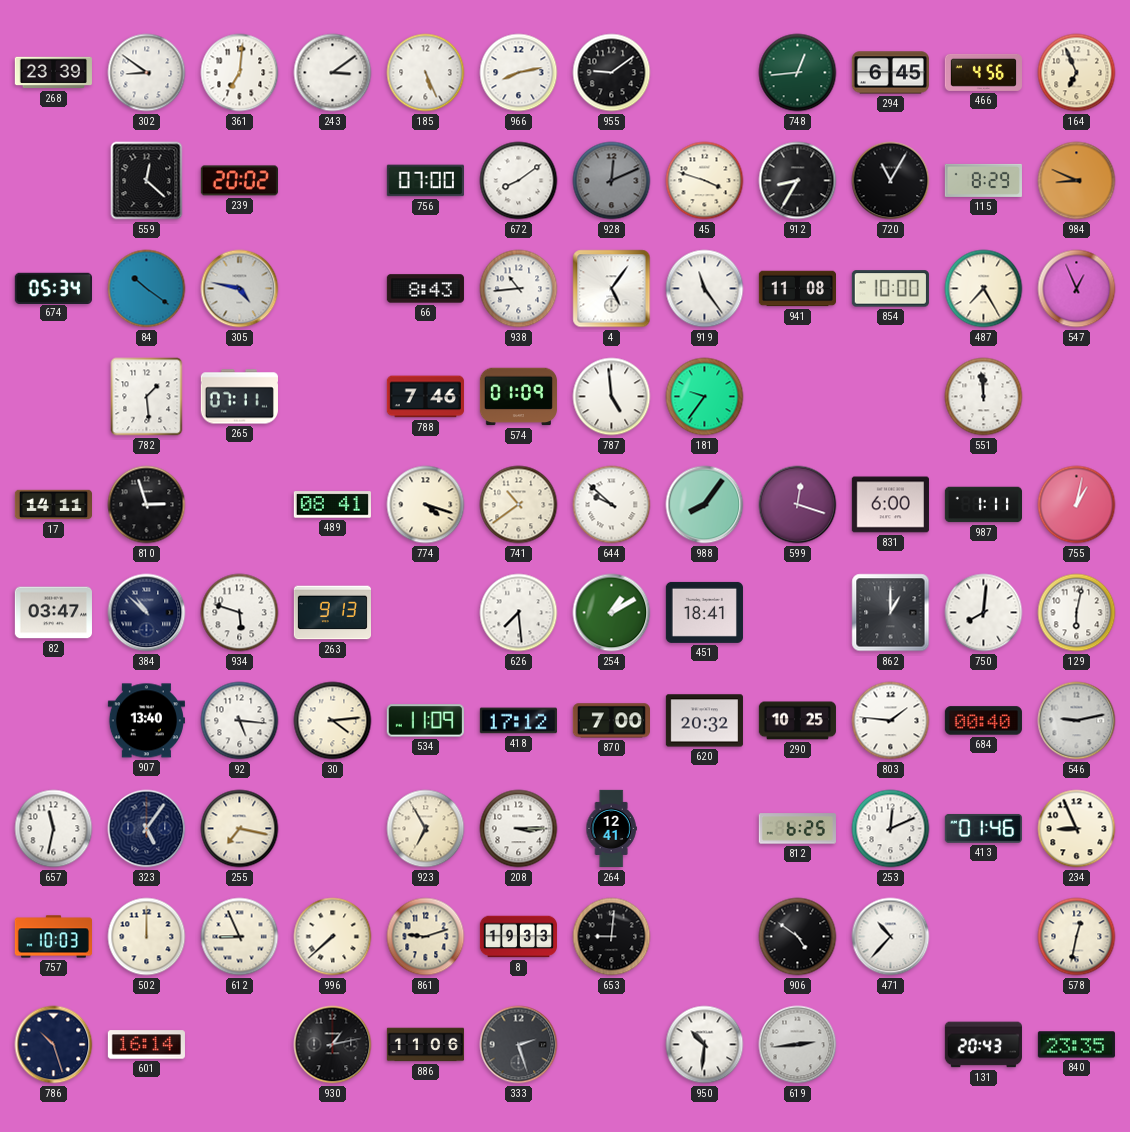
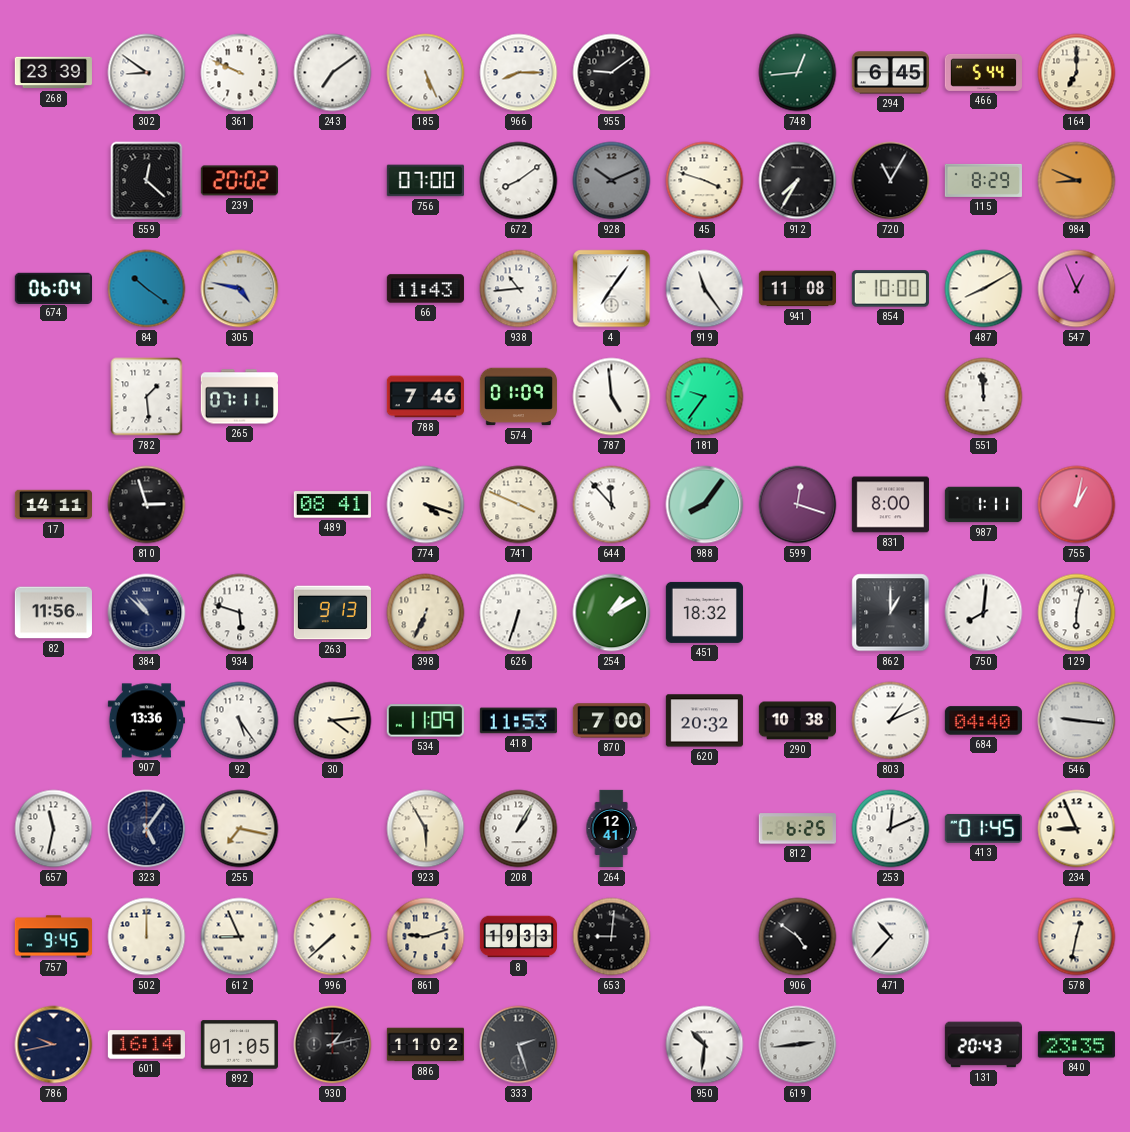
361: 7:01 -> 9:49 (240, 73)
243: 3:09 -> 7:09 (333, 73)
966: 8:13 -> 8:15 (519, 73)
466: 4:56 -> 5:44 (983, 72)
164: 6:56 -> 7:00 (1077, 73)
928: 12:11 -> 10:11 (612, 181)
912: 8:35 -> 7:35 (798, 181)
674: 05:34 -> 06:04 (53, 288)
66: 8:43 -> 11:43 (425, 289)
4: 5:06 -> 7:06 (612, 289)
487: 7:25 -> 8:10 (984, 289)
741: 10:39 -> 3:49 (519, 505)
644: 9:52 -> 11:53 (612, 505)
831: 6:00 -> 8:00 (890, 505)
82: 03:47 -> 11:56 (53, 613)
398: none -> 6:34 (426, 613)
626: 7:29 -> 6:33 (519, 613)
451: 18:41 -> 18:32 (704, 612)
907: 13:40 -> 13:36 (146, 721)
92: 5:16 -> 5:24 (240, 721)
418: 17:12 -> 11:53 (518, 721)
290: 10:25 -> 10:38 (797, 721)
803: 1:46 -> 1:11 (891, 721)
684: 00:40 -> 04:40 (983, 721)
546: 9:13 -> 9:16 (1077, 721)
923: 6:55 -> 5:55 (426, 829)
208: 3:15 -> 1:05 (519, 829)
413: 01:46 -> 01:45 (983, 828)
757: 10:03 -> 9:45 (53, 937)
786: 10:27 -> 9:43 (54, 1045)
892: none -> 01:05 (239, 1045)
886: 11:06 -> 11:02 (425, 1045)
